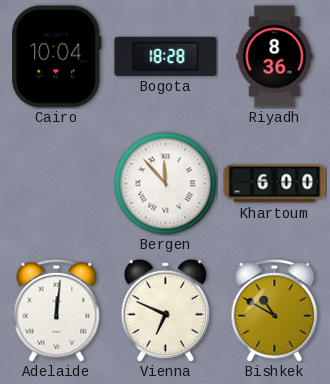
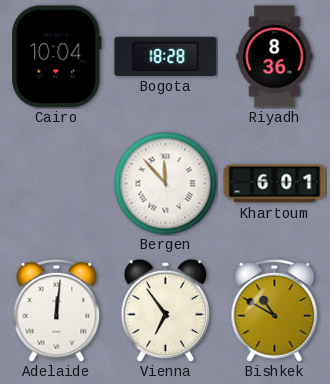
Khartoum: 6:00 -> 6:01 (275, 184)
Vienna: 6:49 -> 6:54 (165, 310)
